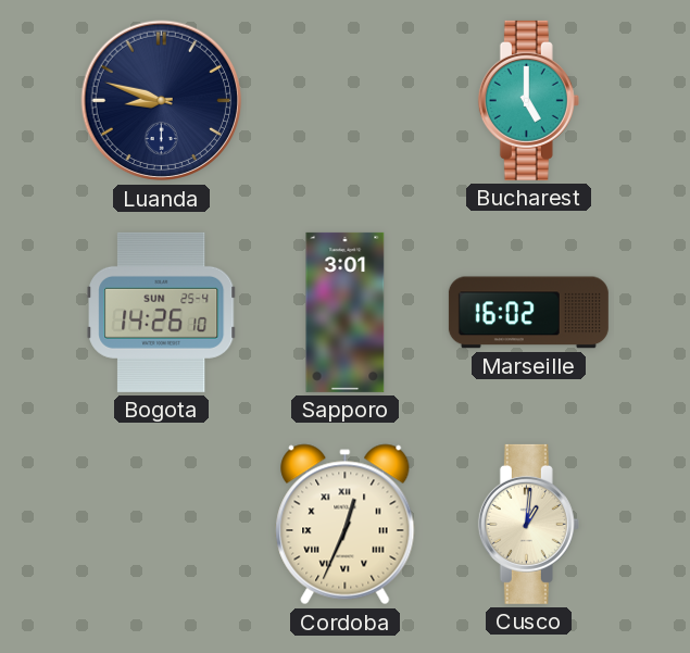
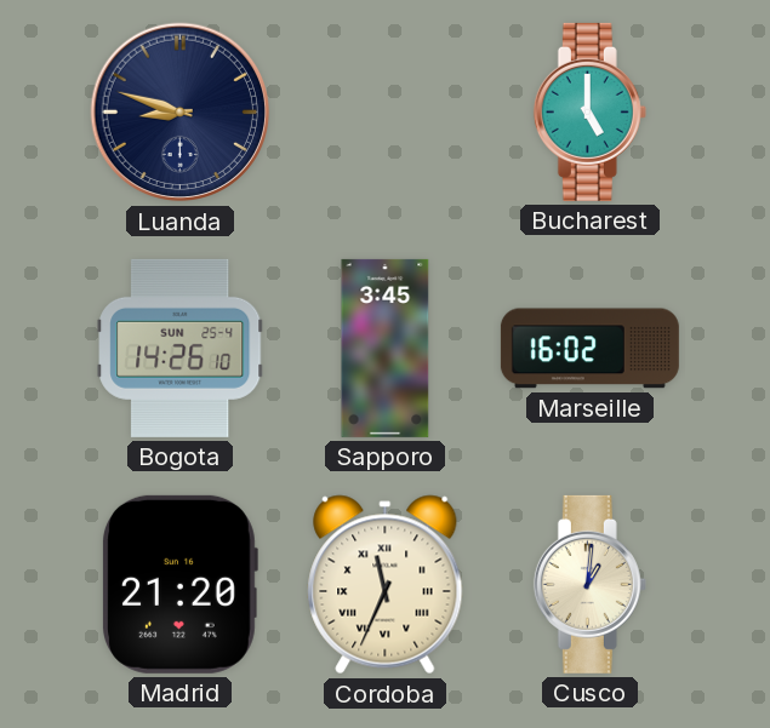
Sapporo: 3:01 -> 3:45 (386, 348)
Madrid: none -> 21:20 (181, 584)
Cordoba: 12:34 -> 11:34 (386, 585)
